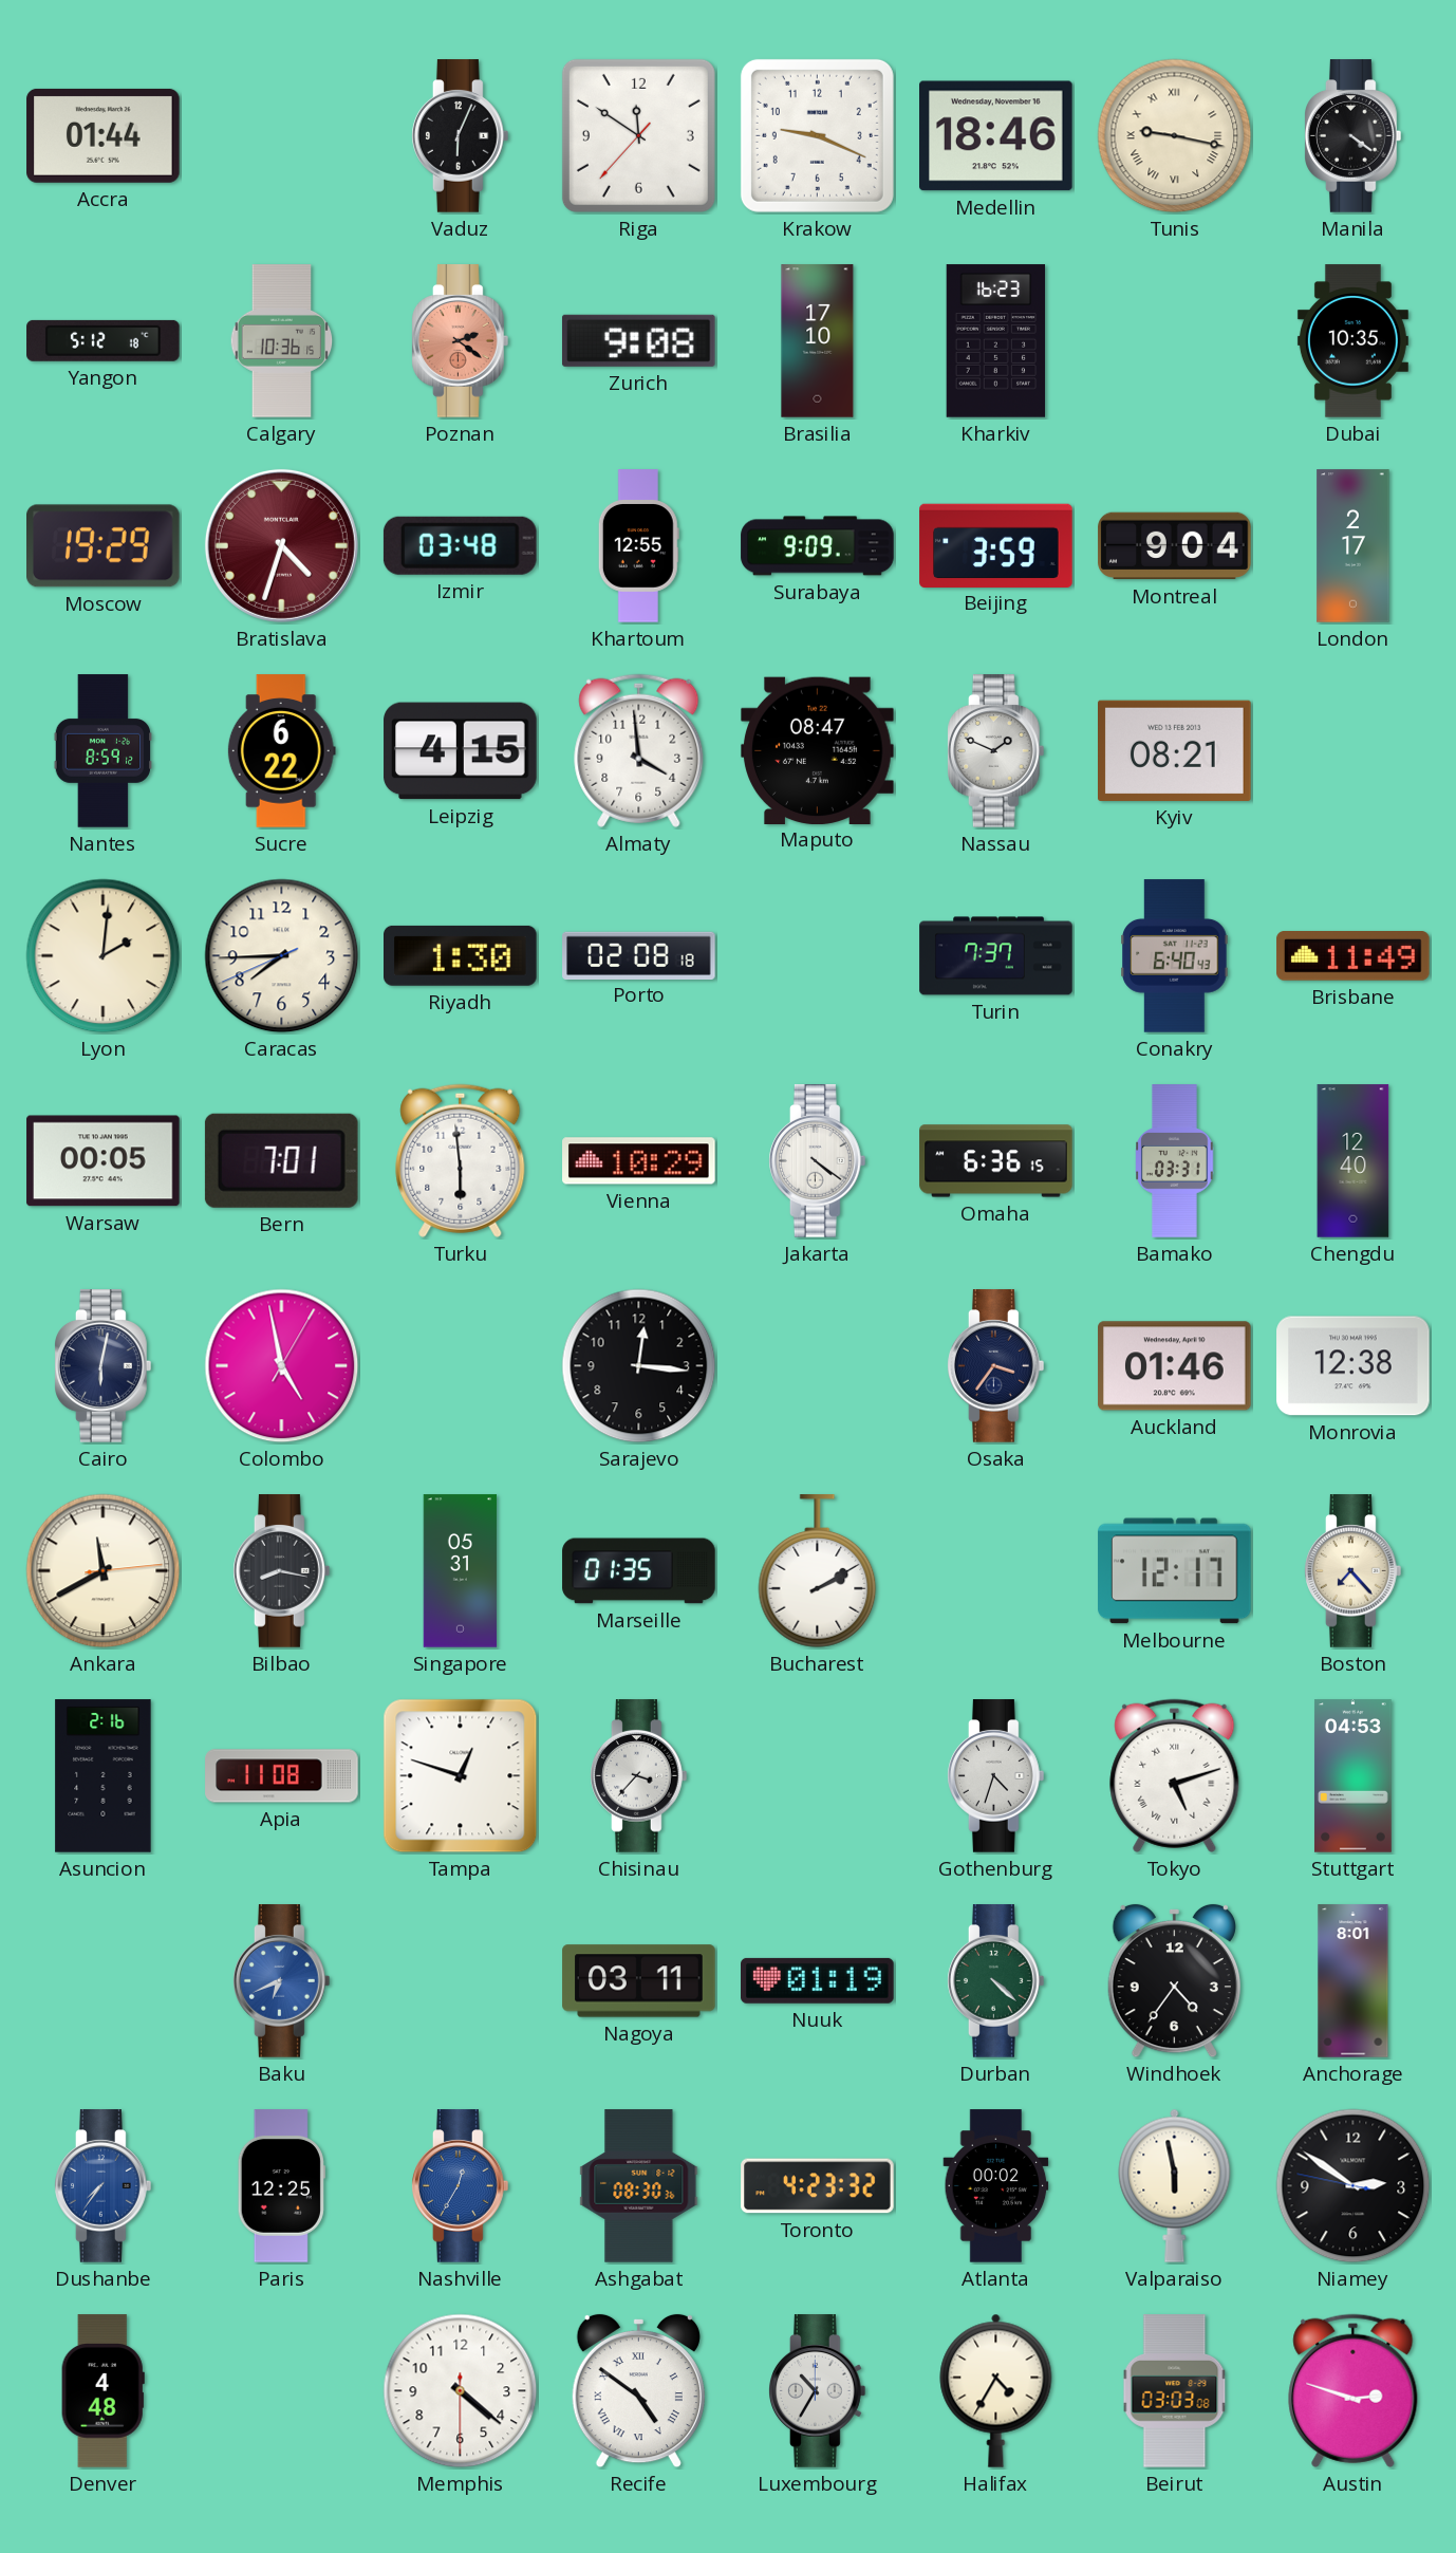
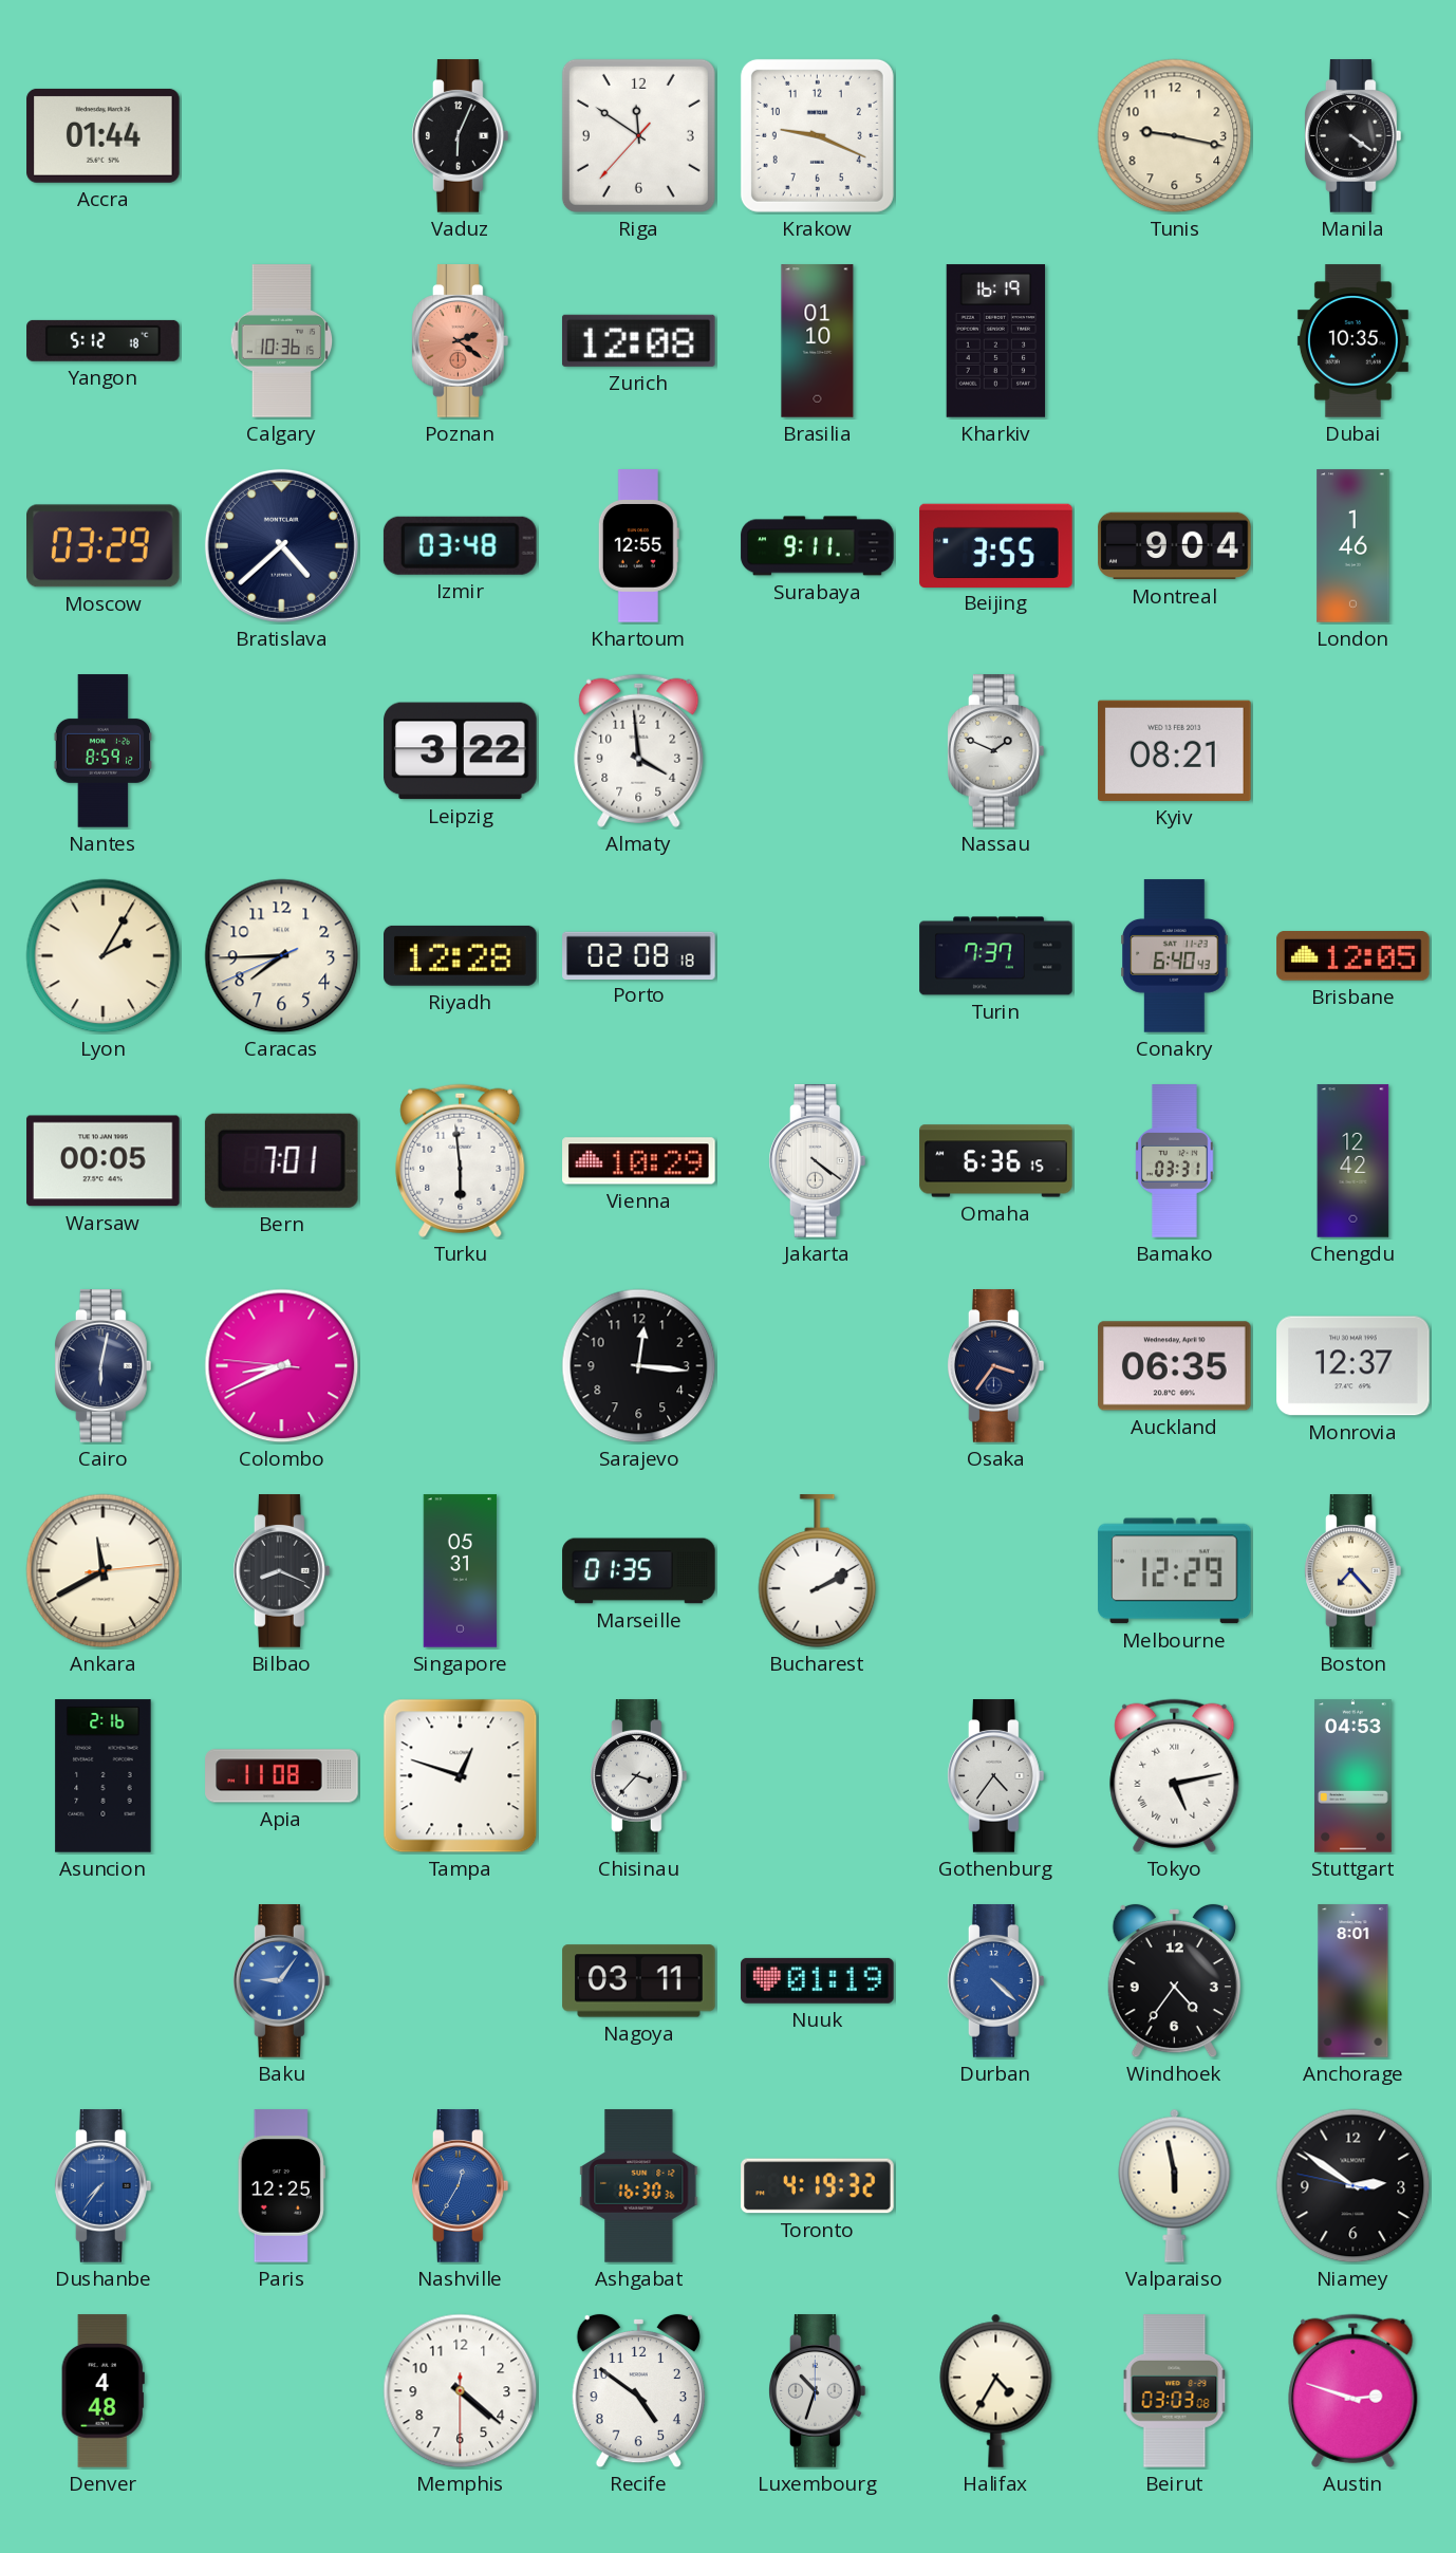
Medellin: 18:46 -> none (996, 136)
Tunis numerals: Roman -> Arabic (1175, 136)
Zurich: 9:08 -> 12:08 (638, 340)
Brasilia: 17:10 -> 01:10 (818, 341)
Kharkiv: 16:23 -> 16:19 (996, 341)
Moscow: 19:29 -> 03:29 (104, 546)
Bratislava: 4:33 -> 4:38 (281, 545)
Bratislava dial: burgundy -> navy (281, 545)
Surabaya: 9:09 -> 9:11 (818, 546)
Beijing: 3:59 -> 3:55 (996, 545)
London: 2:17 -> 1:46 (1354, 546)
Sucre: 6:22 -> none (281, 751)
Leipzig: 4:15 -> 3:22 (461, 751)
Maputo: 08:47 -> none (818, 750)
Lyon: 2:01 -> 2:05 (104, 956)
Riyadh: 1:30 -> 12:28 (461, 955)
Brisbane: 11:49 -> 12:05 (1354, 956)
Chengdu: 12:40 -> 12:42 (1354, 1161)
Colombo: 4:58 -> 8:40 (282, 1366)
Auckland: 01:46 -> 06:35 (1175, 1366)
Monrovia: 12:38 -> 12:37 (1354, 1366)
Bilbao: 8:17 -> 8:19 (282, 1571)
Melbourne: 12:17 -> 12:29 (1175, 1571)
Gothenburg: 4:33 -> 4:36 (996, 1776)
Tokyo: 5:12 -> 5:13 (1175, 1775)
Baku: 6:41 -> 9:06 (282, 1981)
Durban dial: green -> blue (996, 1981)
Ashgabat: 08:30 -> 16:30 (639, 2186)
Toronto: 4:23 -> 4:19 (818, 2186)
Atlanta: 00:02 -> none (996, 2186)
Recife numerals: Roman -> Arabic (638, 2391)
Luxembourg: 10:35 -> 10:33 (818, 2391)
